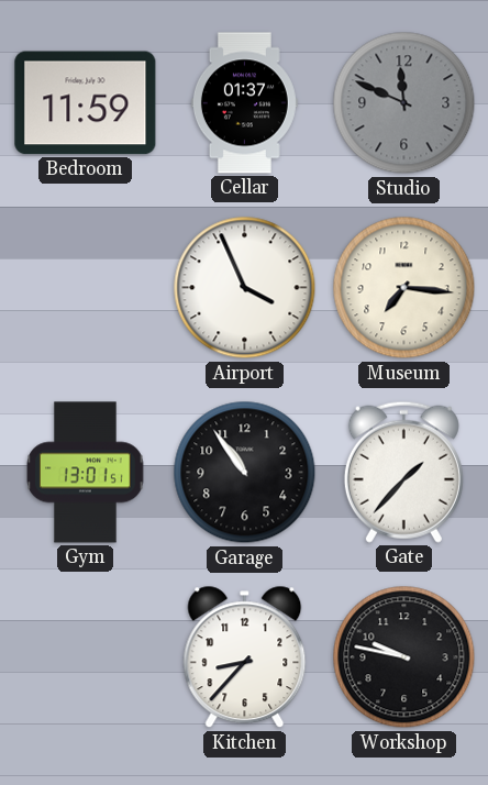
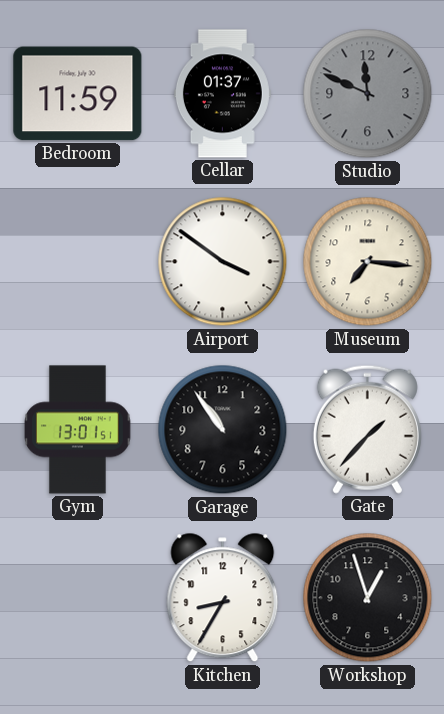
Airport: 3:56 -> 3:51 (223, 262)
Kitchen: 8:37 -> 8:35 (223, 598)
Workshop: 9:47 -> 12:57 (368, 598)
